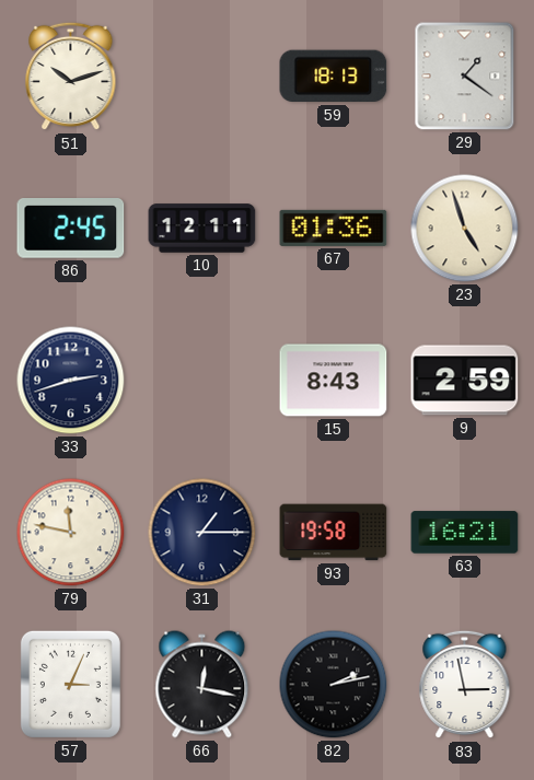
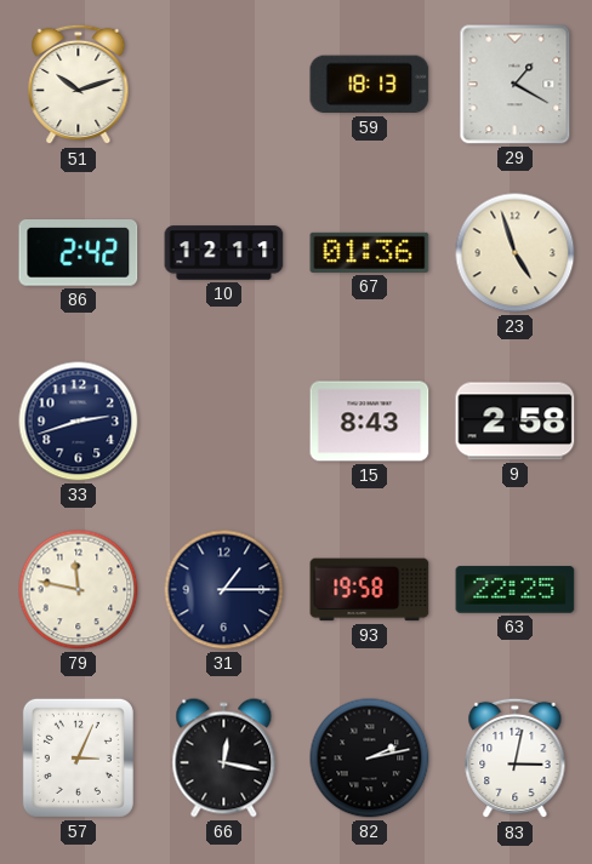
29: 1:21 -> 1:20 (516, 85)
86: 2:45 -> 2:42 (79, 253)
9: 2:59 -> 2:58 (516, 422)
63: 16:21 -> 22:25 (516, 590)
83: 2:58 -> 3:02 (516, 759)
